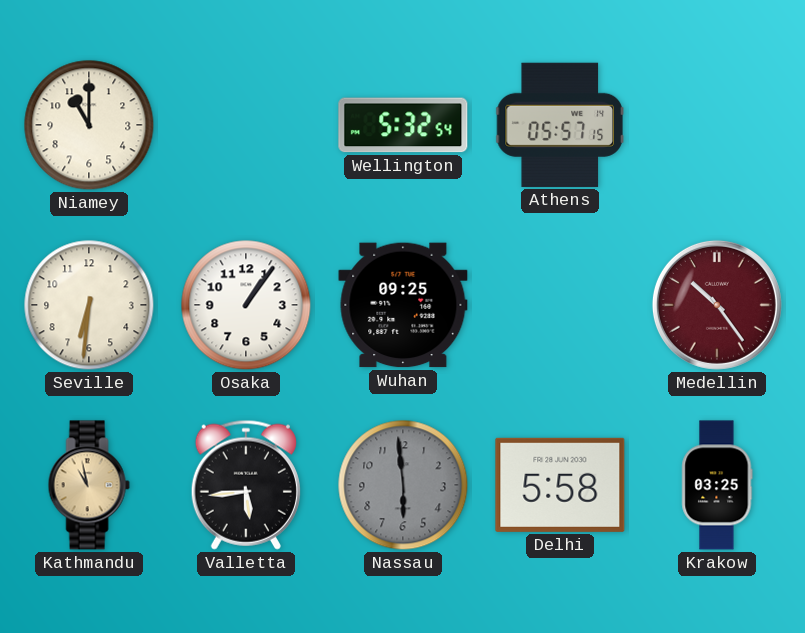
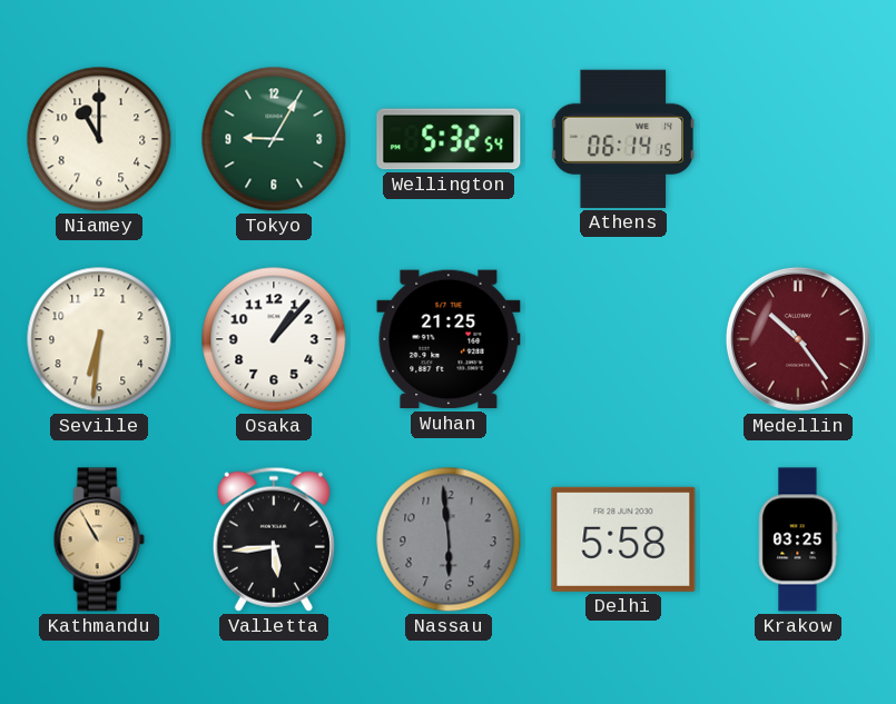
Tokyo: none -> 9:05 (274, 139)
Athens: 05:57 -> 06:14 (623, 139)
Osaka: 1:06 -> 1:07 (274, 339)
Wuhan: 09:25 -> 21:25 (449, 339)
Kathmandu: 10:58 -> 10:55 (99, 539)
